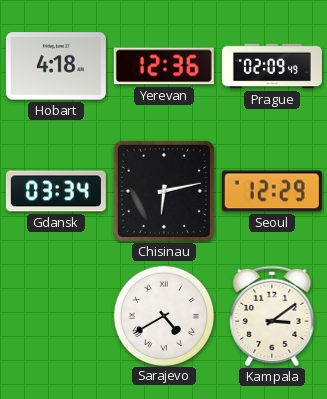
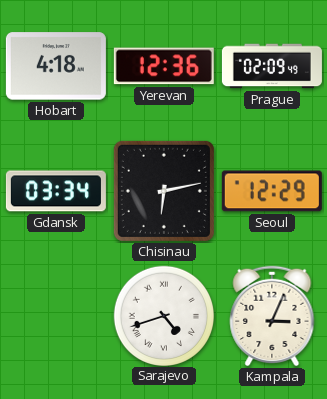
Sarajevo: 4:40 -> 4:42 (163, 315)
Kampala: 3:09 -> 3:04 (272, 316)
